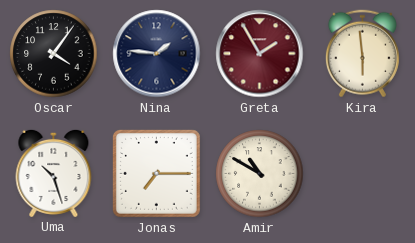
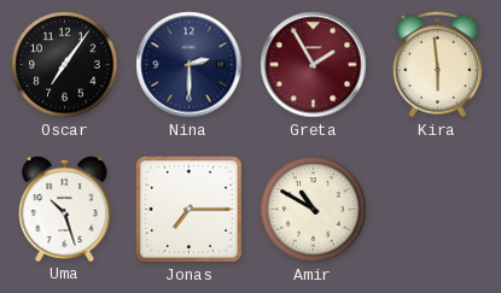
Oscar: 4:06 -> 7:06 (65, 65)
Nina: 1:46 -> 2:30 (190, 65)
